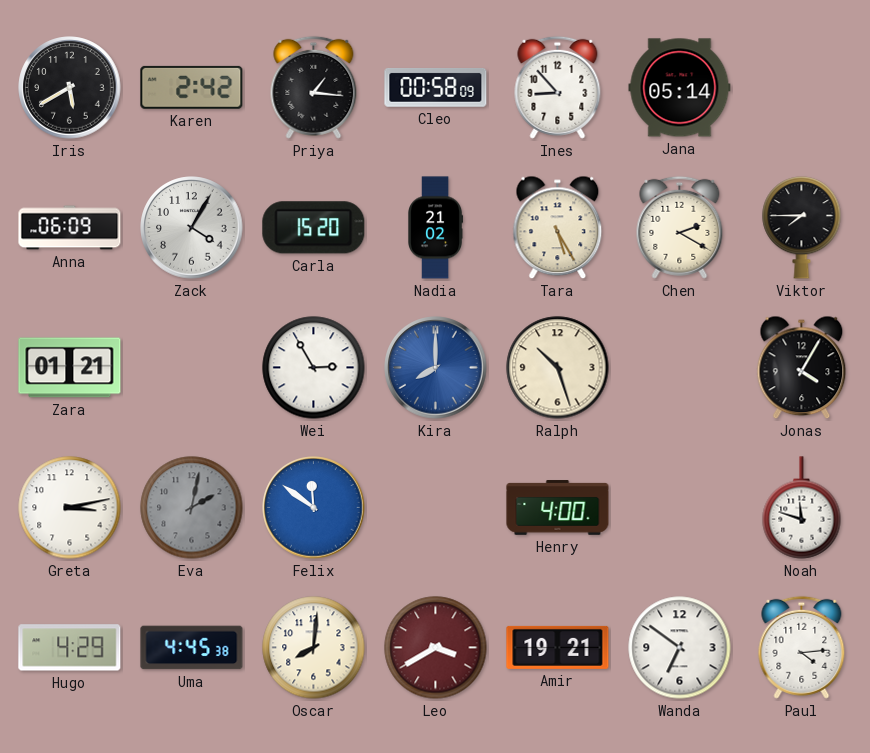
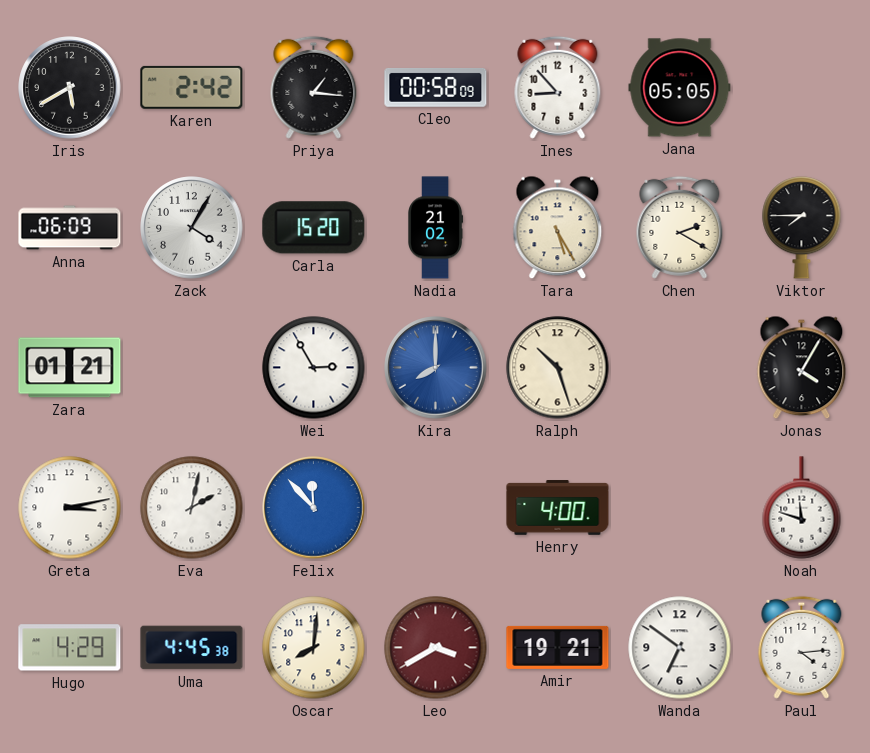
Jana: 05:14 -> 05:05 (680, 88)
Eva dial: grey -> white (192, 508)
Felix: 11:51 -> 11:53 (314, 508)
